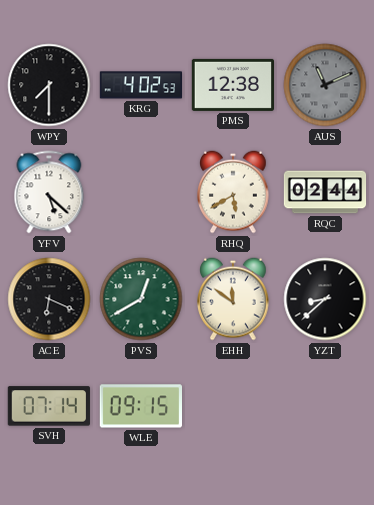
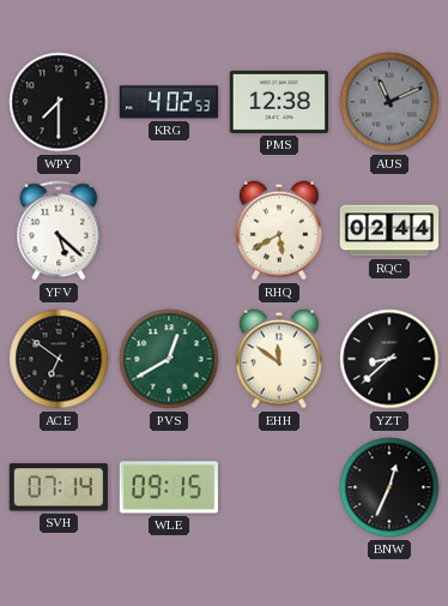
ACE: 6:19 -> 6:51 (59, 359)
BNW: none -> 12:34 (389, 487)
